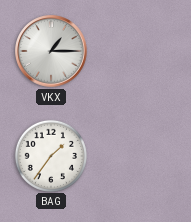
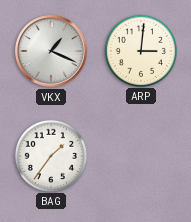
VKX: 1:15 -> 1:19 (51, 51)
ARP: none -> 3:01 (140, 50)
